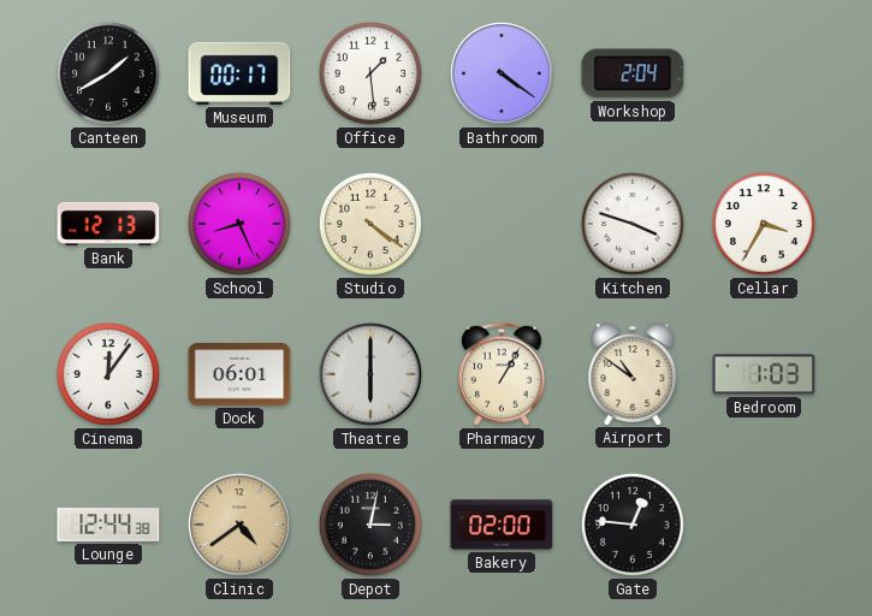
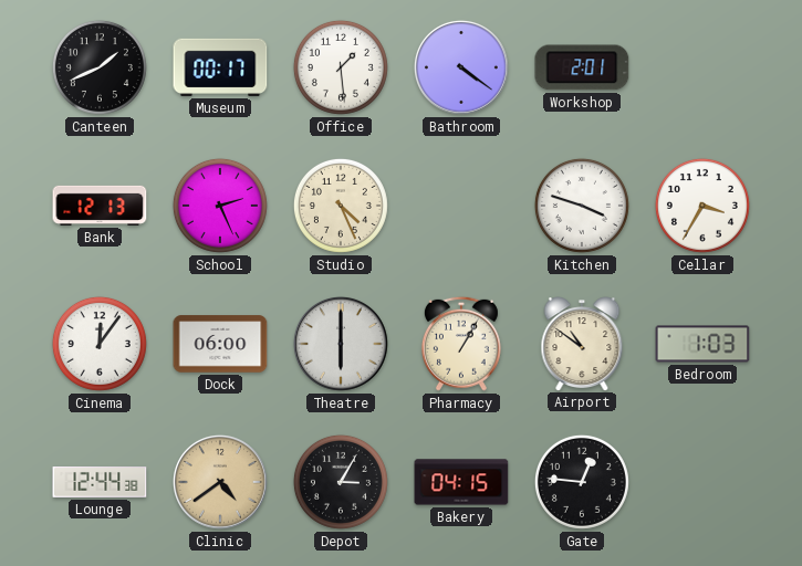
Canteen: 1:40 -> 1:41 (100, 67)
Workshop: 2:04 -> 2:01 (582, 67)
School: 8:26 -> 2:26 (220, 206)
Studio: 4:21 -> 4:26 (341, 206)
Dock: 06:01 -> 06:00 (220, 344)
Depot: 3:02 -> 3:05 (341, 482)
Bakery: 02:00 -> 04:15 (461, 482)
